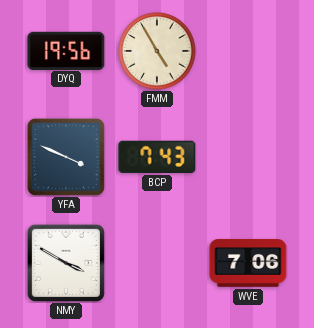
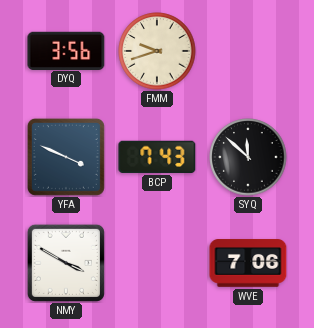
DYQ: 19:56 -> 3:56 (66, 50)
FMM: 4:55 -> 9:42 (157, 51)
SYQ: none -> 11:52 (248, 157)
